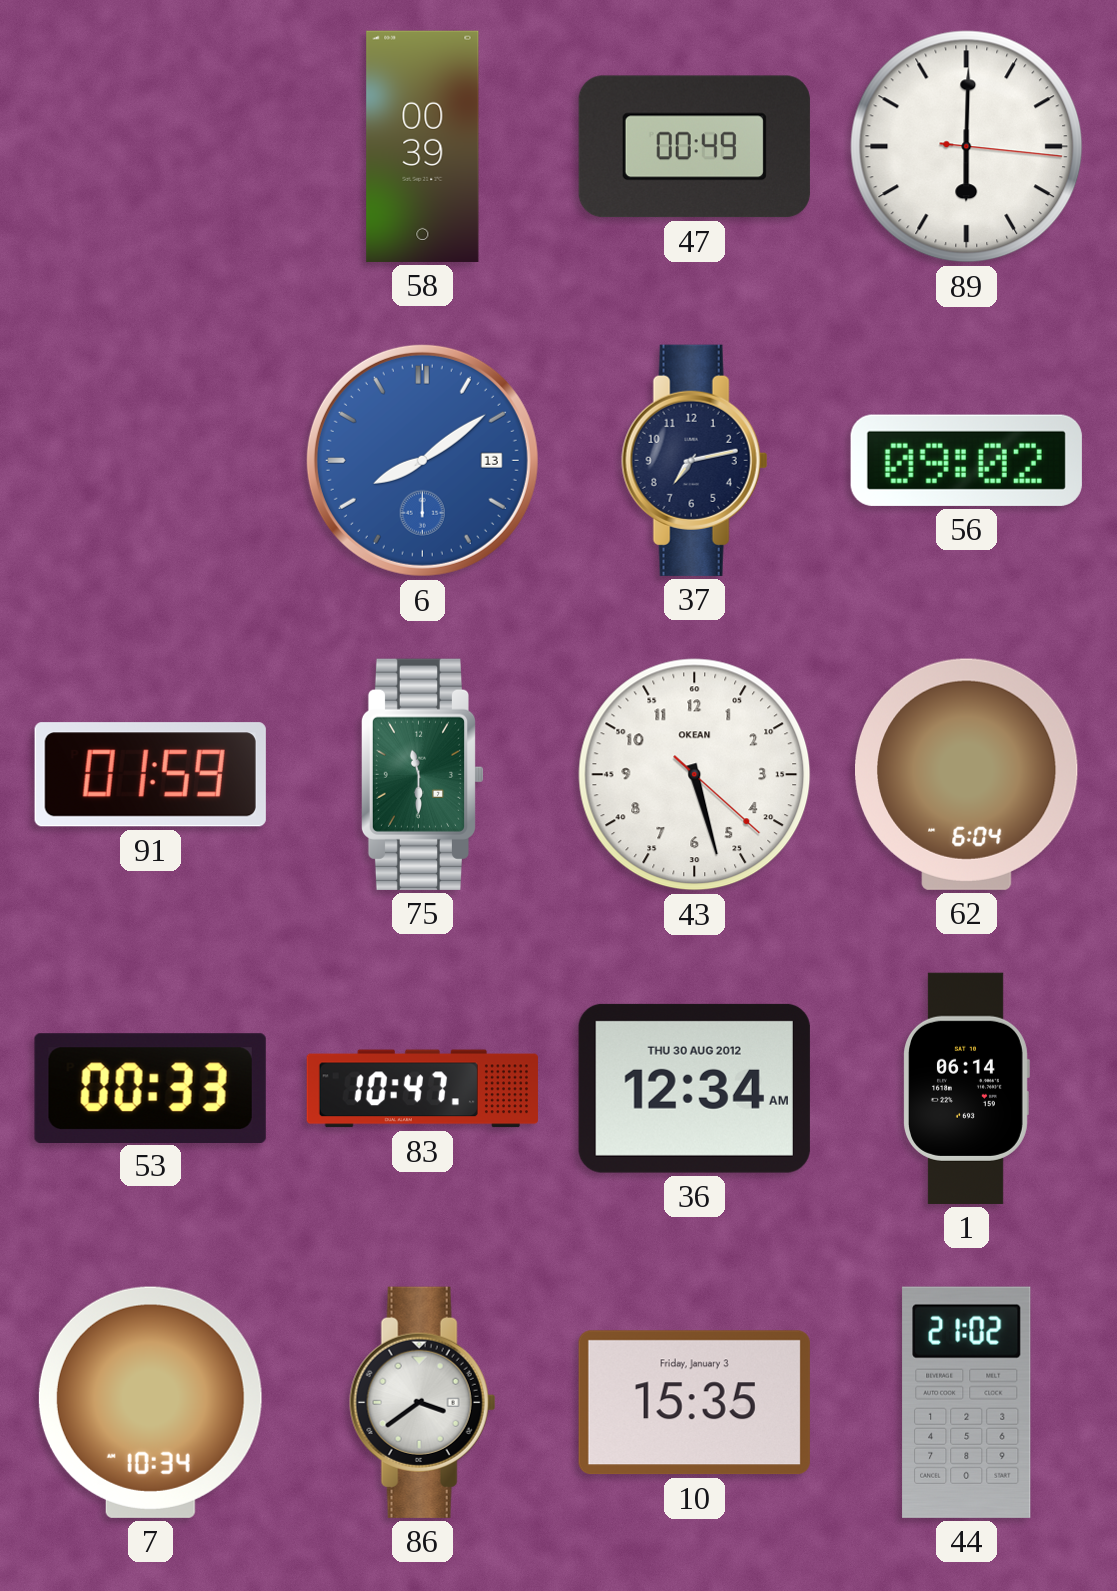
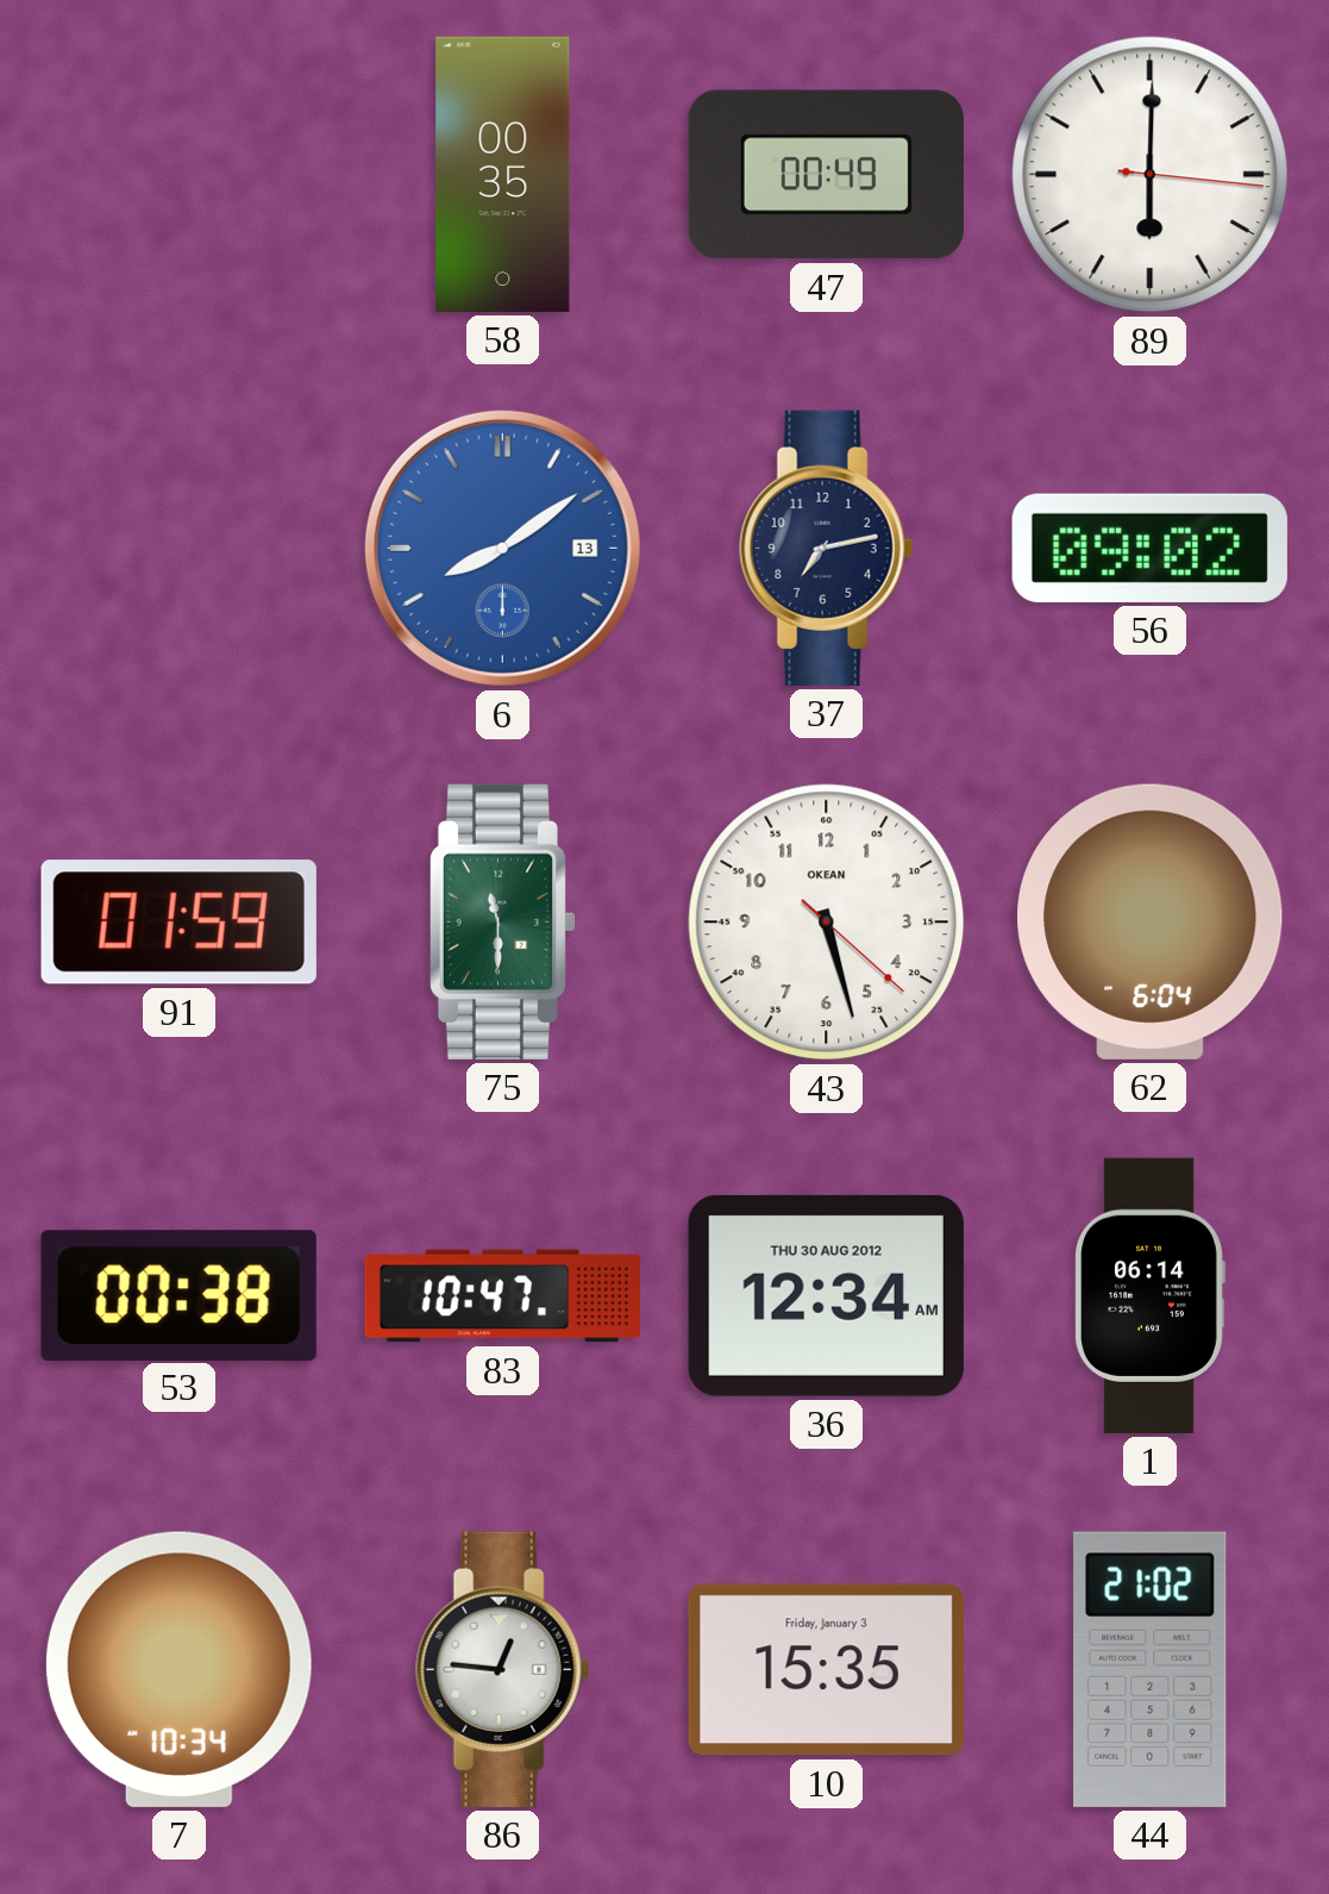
58: 00:39 -> 00:35 (503, 174)
53: 00:33 -> 00:38 (178, 1295)
86: 3:39 -> 12:46 (503, 1669)
